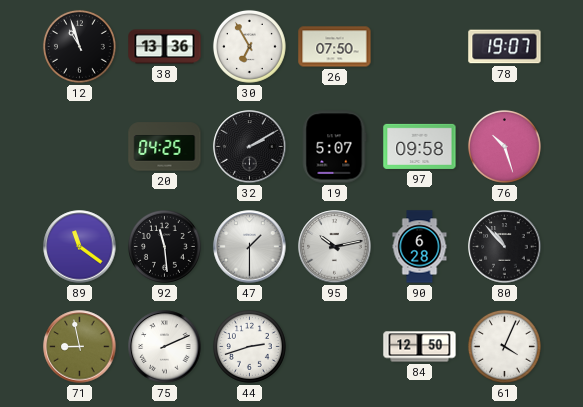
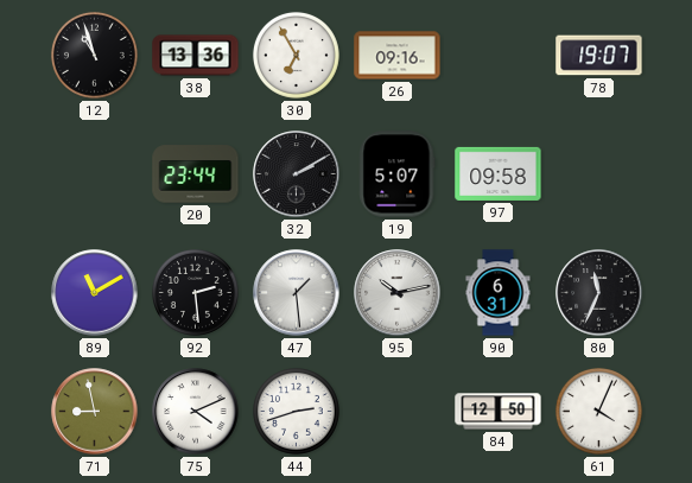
26: 07:50 -> 09:16 (398, 56)
20: 04:25 -> 23:44 (196, 174)
76: 10:27 -> none (504, 146)
89: 11:21 -> 11:10 (95, 293)
92: 11:29 -> 2:29 (195, 292)
47: 1:30 -> 1:29 (297, 293)
90: 6:28 -> 6:31 (499, 293)
80: 10:53 -> 11:34 (599, 293)
75: 2:11 -> 4:11 (196, 412)
